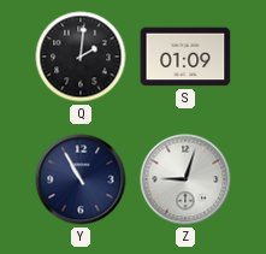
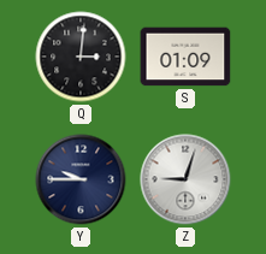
Q: 2:01 -> 3:01 (81, 57)
Y: 10:55 -> 9:45 (81, 179)
